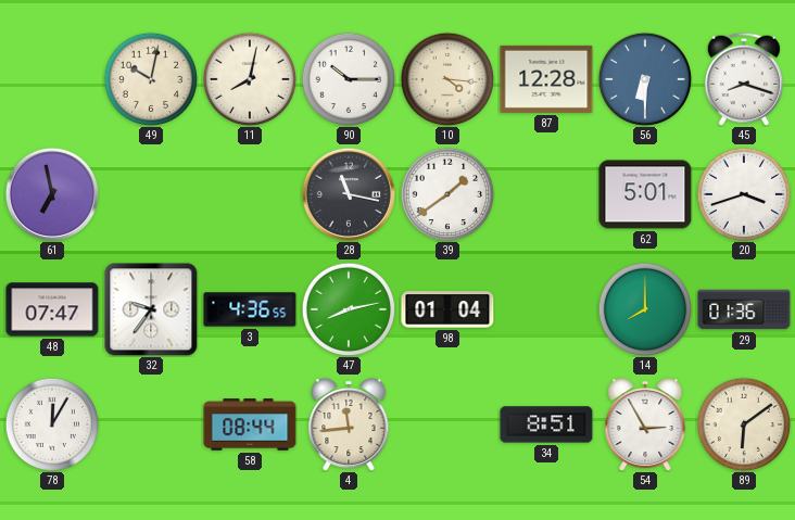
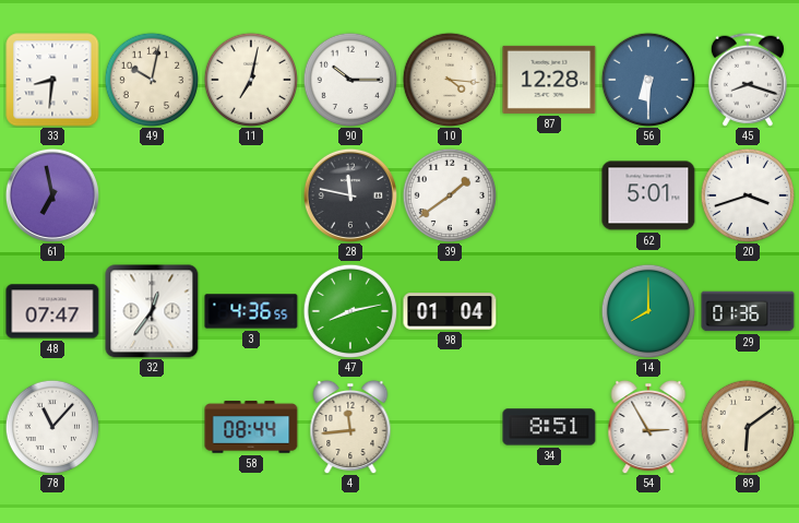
33: none -> 8:31 (52, 80)
11: 8:02 -> 7:02 (250, 79)
28: 11:17 -> 11:47 (350, 195)
32: 9:36 -> 12:36 (152, 311)
78: 12:05 -> 11:07 (51, 426)
